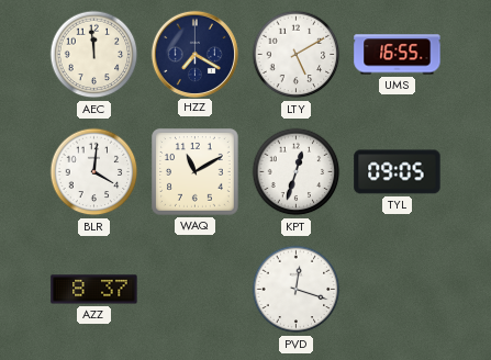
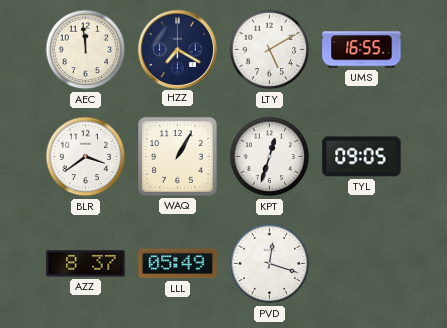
BLR: 4:01 -> 3:39 (86, 157)
WAQ: 11:10 -> 1:05 (178, 157)
LLL: none -> 05:49 (178, 264)
